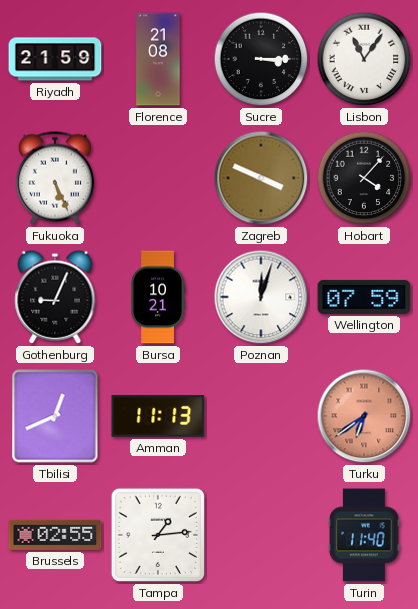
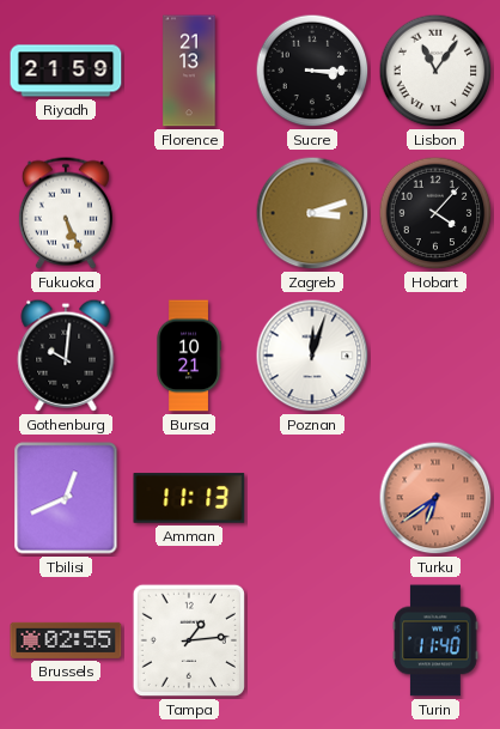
Florence: 21:08 -> 21:13 (189, 71)
Zagreb: 3:49 -> 3:12 (312, 213)
Gothenburg: 9:04 -> 10:01 (66, 356)
Wellington: 07:59 -> none (364, 297)
